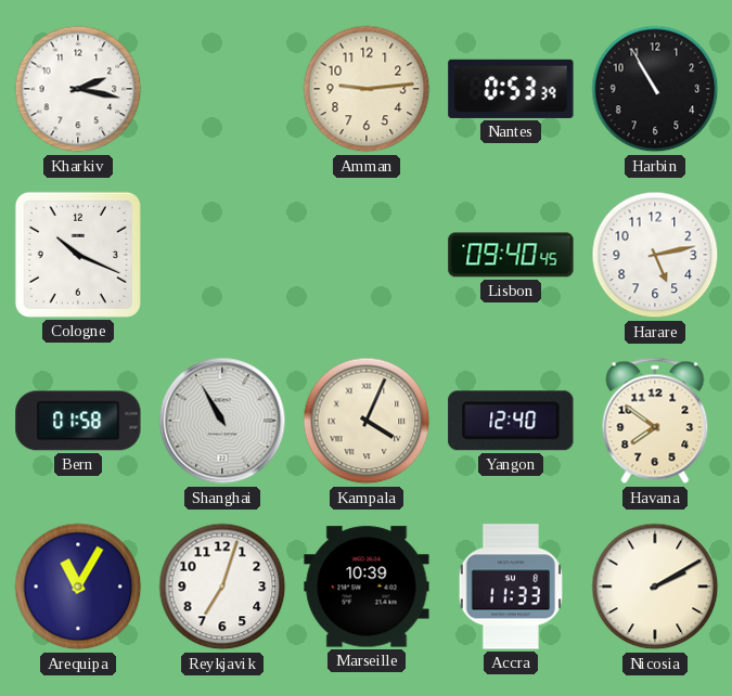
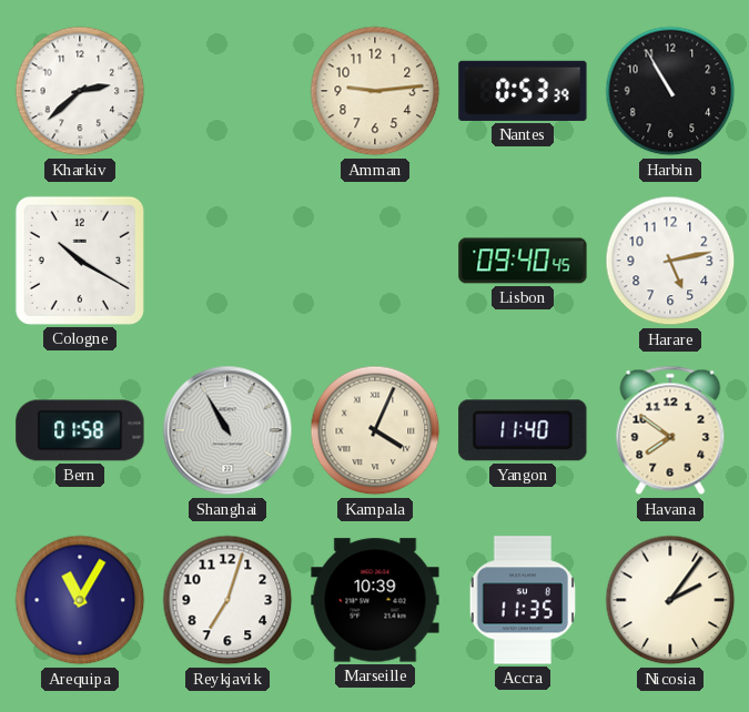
Kharkiv: 2:17 -> 2:38 (80, 91)
Cologne: 10:19 -> 10:20 (80, 261)
Yangon: 12:40 -> 11:40 (523, 430)
Accra: 11:33 -> 11:35 (522, 600)
Nicosia: 2:10 -> 2:06 (670, 600)
